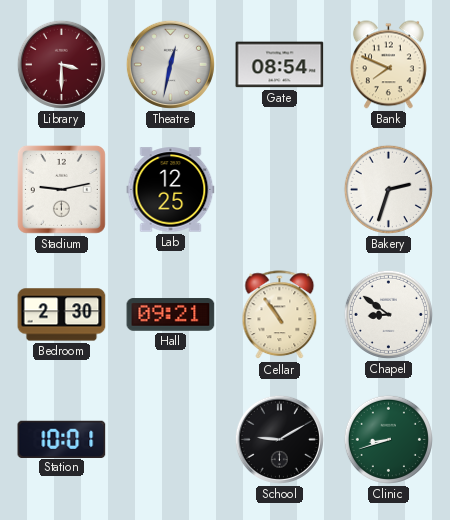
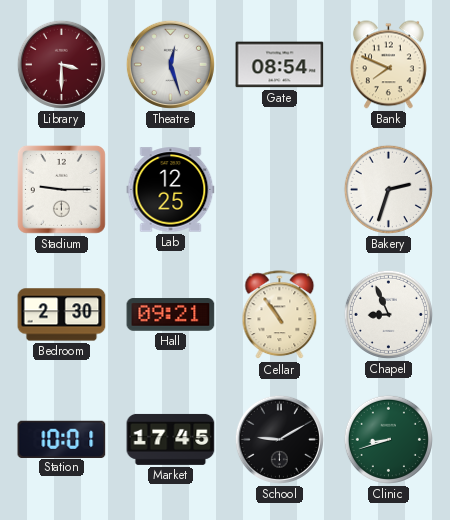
Theatre: 12:32 -> 12:27 (170, 64)
Stadium: 9:13 -> 9:15 (62, 189)
Chapel: 8:51 -> 8:56 (388, 314)
Market: none -> 17:45 (171, 439)
